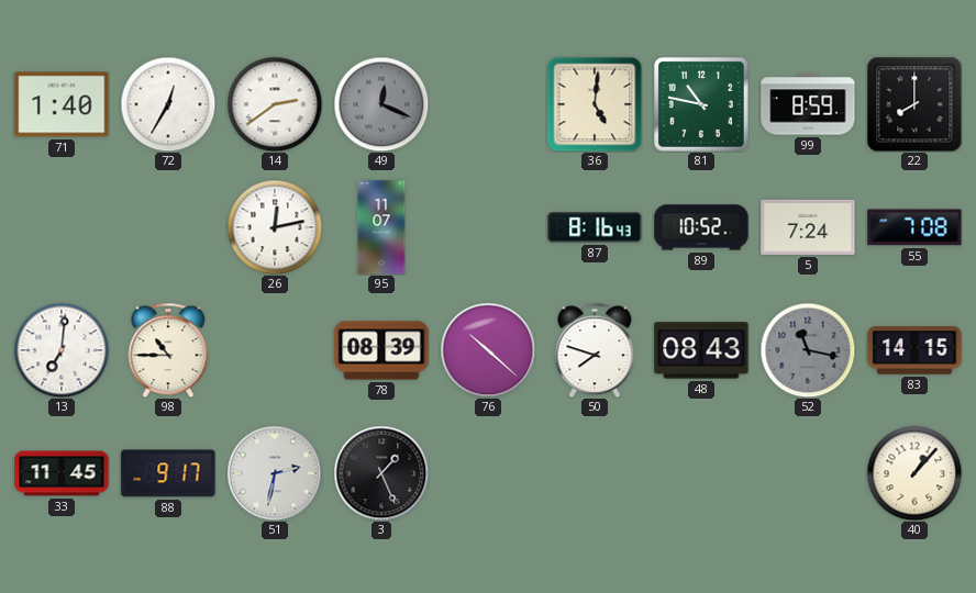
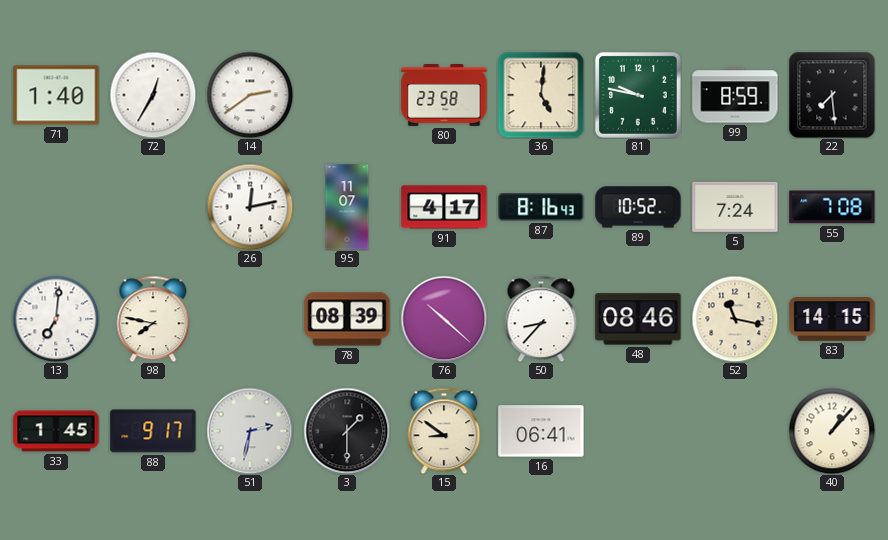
49: 12:19 -> none (381, 104)
80: none -> 23:58 (444, 96)
81: 10:47 -> 9:47 (638, 95)
22: 8:00 -> 7:29 (832, 95)
91: none -> 4:17 (444, 207)
98: 10:45 -> 7:47 (153, 319)
50: 7:48 -> 8:37 (541, 319)
48: 08:43 -> 08:46 (638, 319)
52 dial: grey -> cream (735, 319)
33: 11:45 -> 1:45 (56, 431)
3: 1:26 -> 1:30 (347, 431)
15: none -> 8:51 (444, 431)
16: none -> 06:41 (541, 431)
